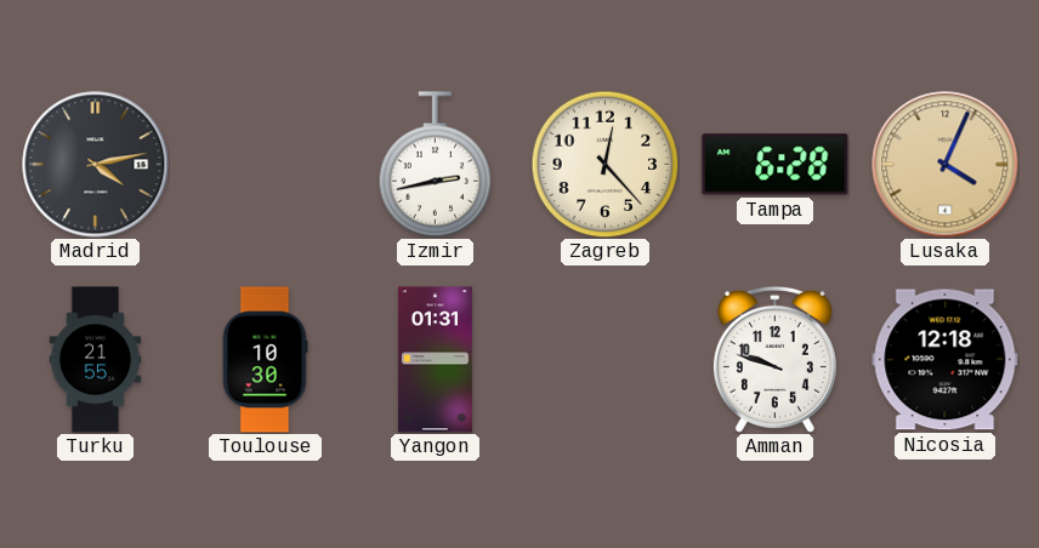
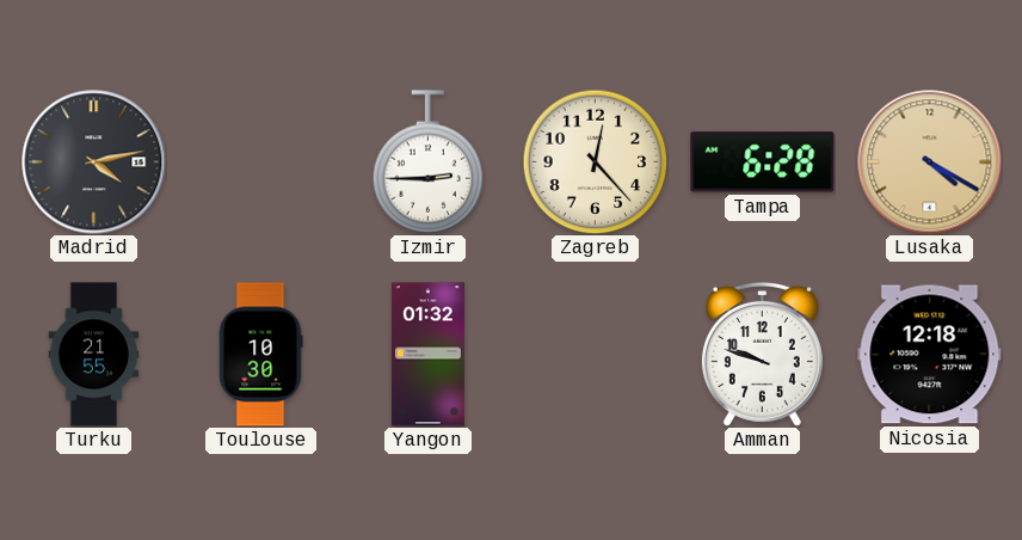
Izmir: 2:43 -> 2:45 (429, 162)
Lusaka: 4:04 -> 4:20 (930, 162)
Yangon: 01:31 -> 01:32 (427, 355)
